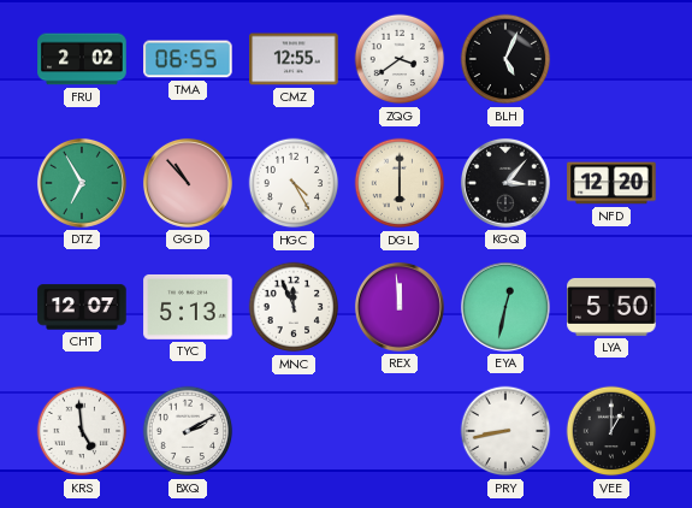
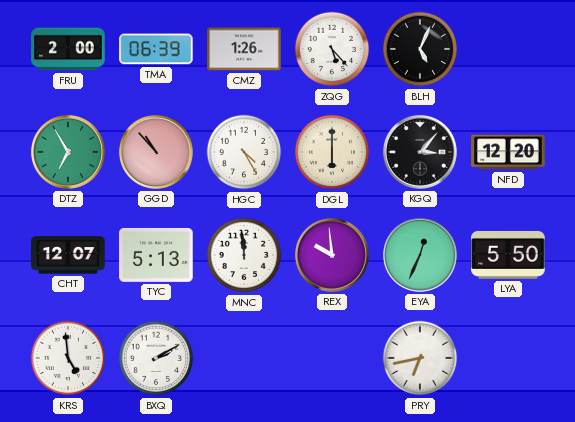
FRU: 2:02 -> 2:00 (68, 49)
TMA: 06:55 -> 06:39 (156, 49)
CMZ: 12:55 -> 1:26 (244, 49)
ZQG: 3:39 -> 5:23 (332, 49)
MNC: 11:56 -> 11:59 (244, 255)
REX: 11:59 -> 9:59 (332, 255)
EYA: 12:32 -> 12:34 (420, 255)
PRY: 8:43 -> 6:43 (420, 358)
VEE: 1:00 -> none (611, 431)
